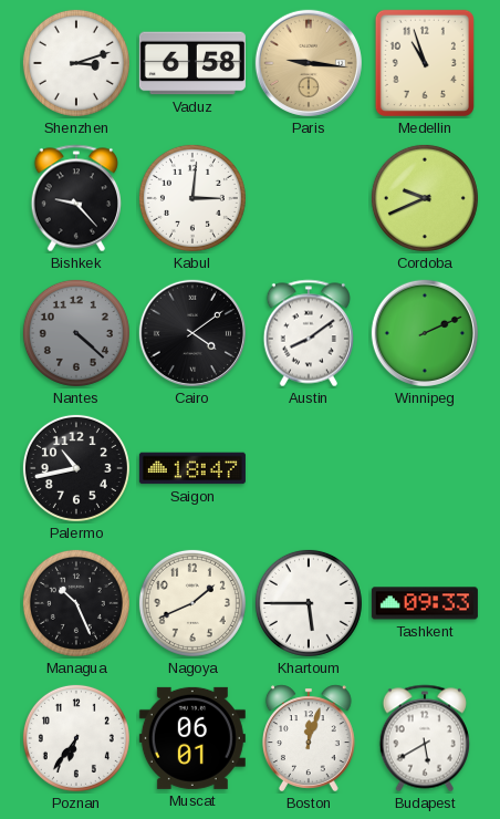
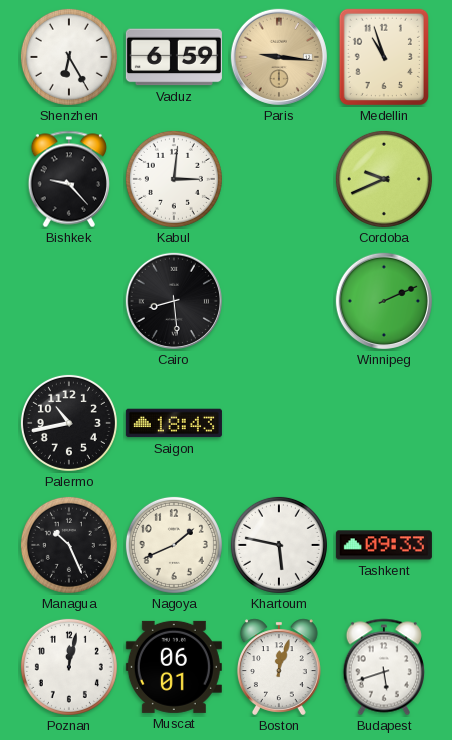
Shenzhen: 3:12 -> 6:25 (69, 57)
Vaduz: 6:58 -> 6:59 (174, 57)
Nantes: 4:22 -> none (76, 333)
Cairo: 4:09 -> 8:29 (174, 301)
Austin: 8:09 -> none (308, 333)
Saigon: 18:47 -> 18:43 (174, 423)
Khartoum: 5:45 -> 5:47 (279, 545)
Poznan: 6:36 -> 12:02 (69, 667)
Budapest: 5:40 -> 5:42 (383, 667)
